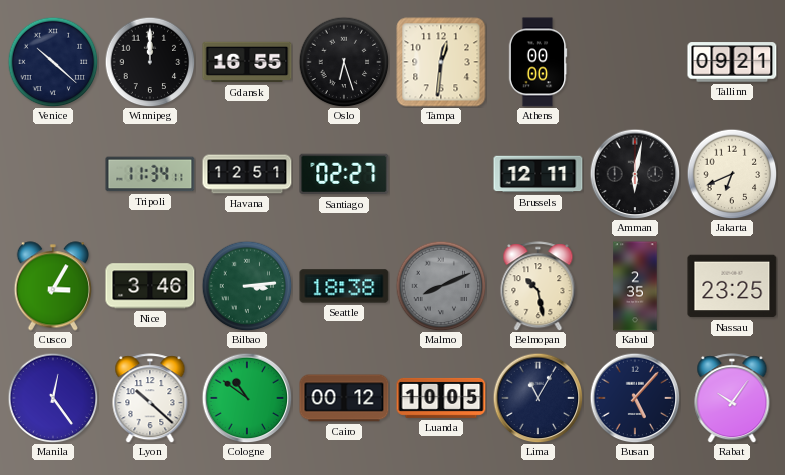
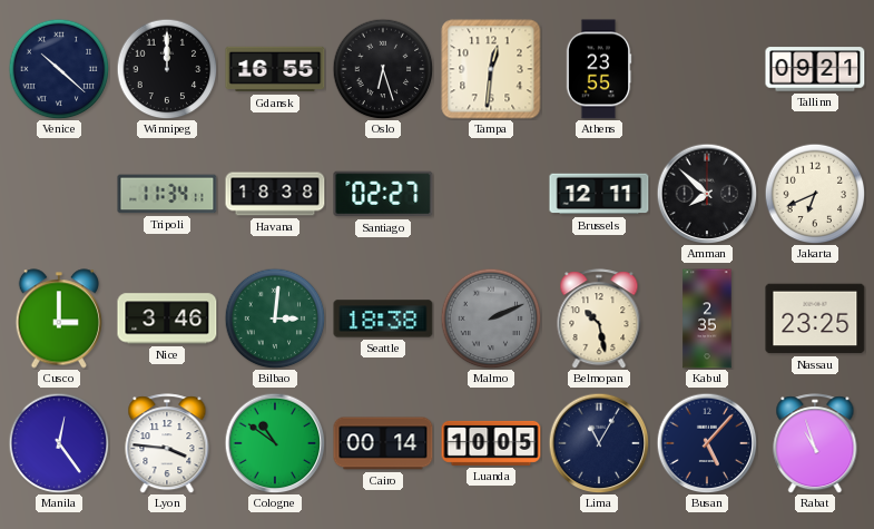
Athens: 00:00 -> 23:55 (599, 69)
Havana: 12:51 -> 18:38 (275, 194)
Amman: 6:02 -> 7:52 (707, 194)
Cusco: 3:05 -> 3:00 (58, 319)
Bilbao: 3:14 -> 3:01 (275, 319)
Malmo: 8:11 -> 2:11 (491, 319)
Lyon: 10:22 -> 3:46 (167, 443)
Cairo: 00:12 -> 00:14 (383, 443)
Rabat: 10:06 -> 10:57 (815, 443)
